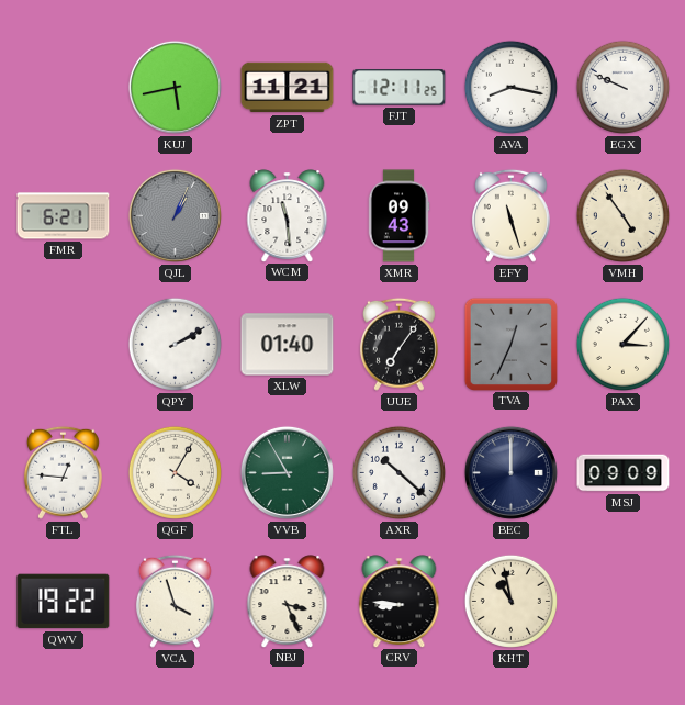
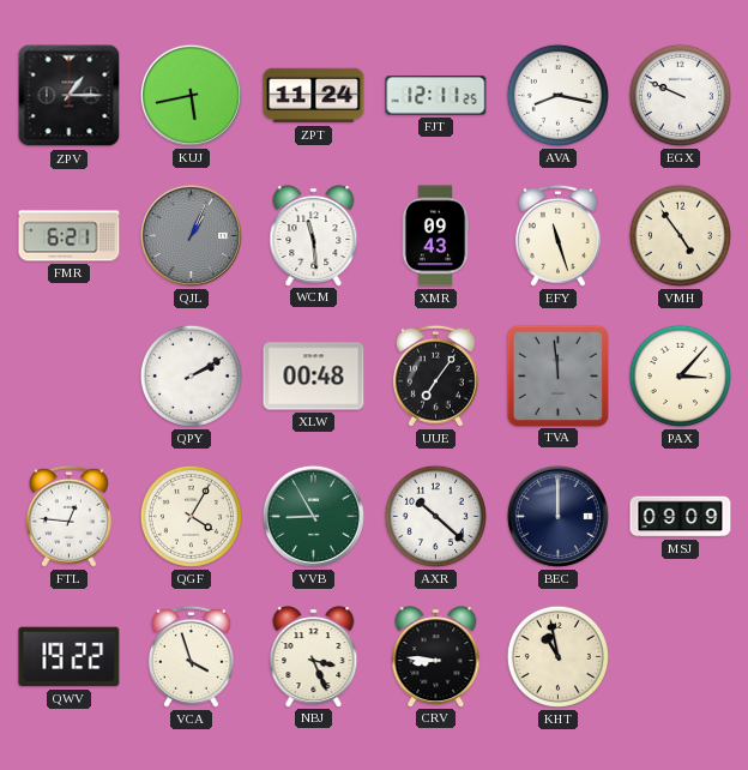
ZPV: none -> 1:15 (70, 96)
ZPT: 11:21 -> 11:24 (314, 96)
XLW: 01:40 -> 00:48 (314, 377)
TVA: 12:34 -> 11:59 (557, 375)
